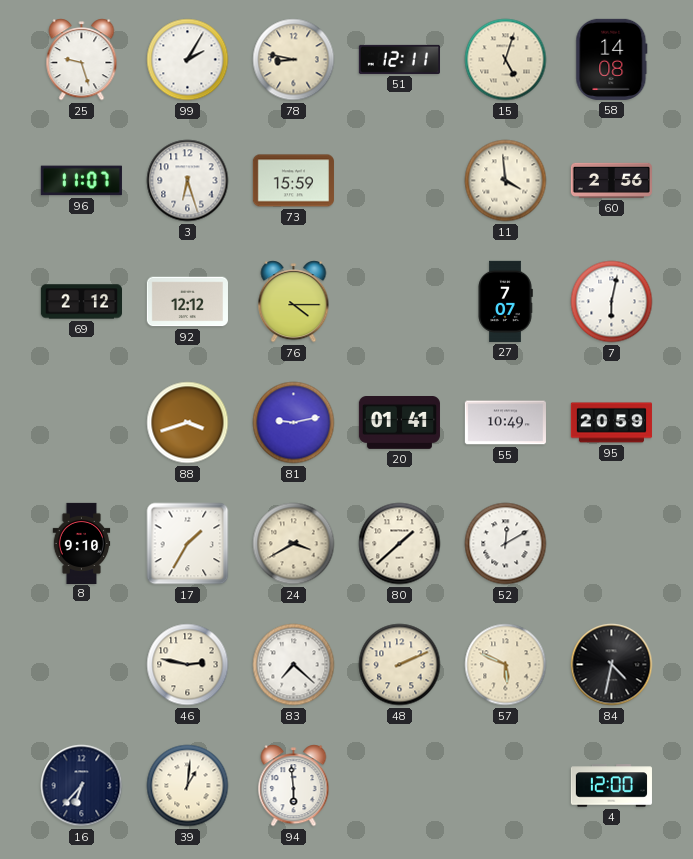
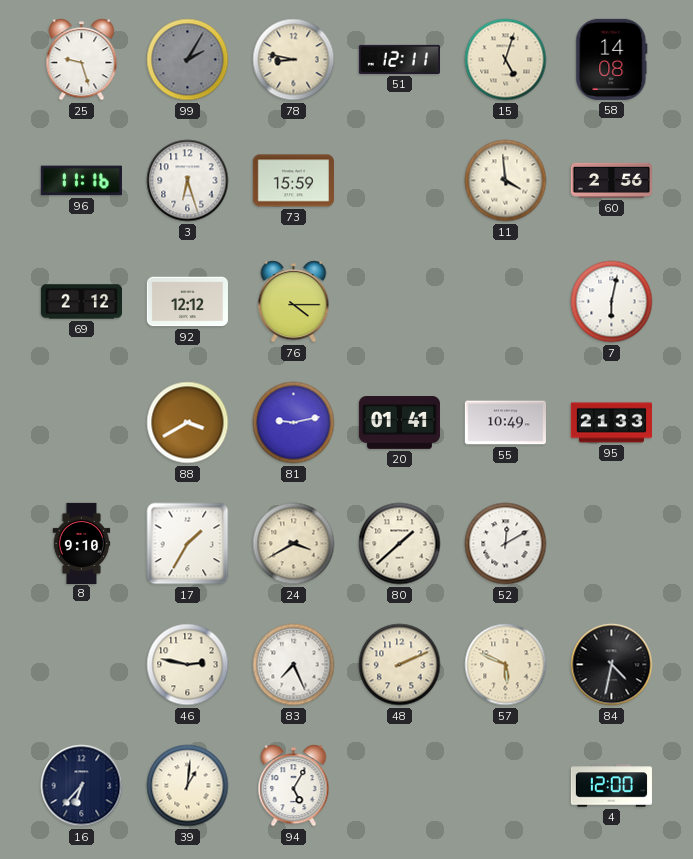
99 dial: white -> grey (188, 60)
96: 11:07 -> 11:16 (81, 181)
27: 7:07 -> none (505, 301)
88: 3:42 -> 3:40 (188, 423)
95: 20:59 -> 21:33 (611, 423)
83: 7:22 -> 7:26 (294, 665)
94: 5:59 -> 5:05 (294, 786)
